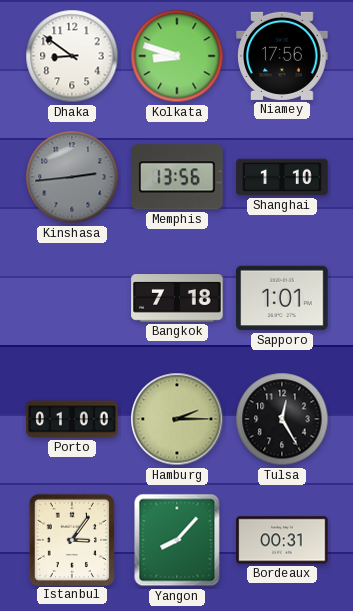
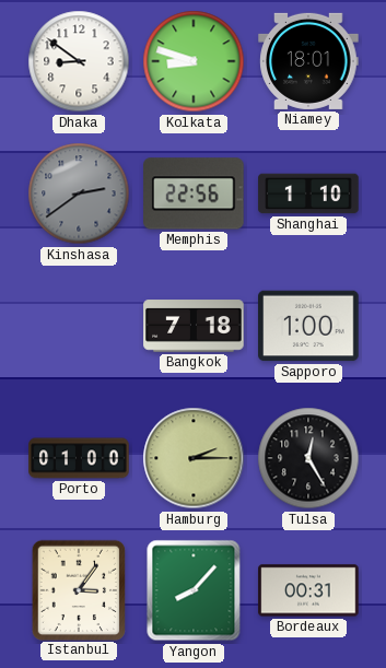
Niamey: 17:56 -> 18:01 (308, 61)
Kinshasa: 2:44 -> 2:39 (79, 194)
Memphis: 13:56 -> 22:56 (194, 194)
Sapporo: 1:01 -> 1:00 (308, 326)
